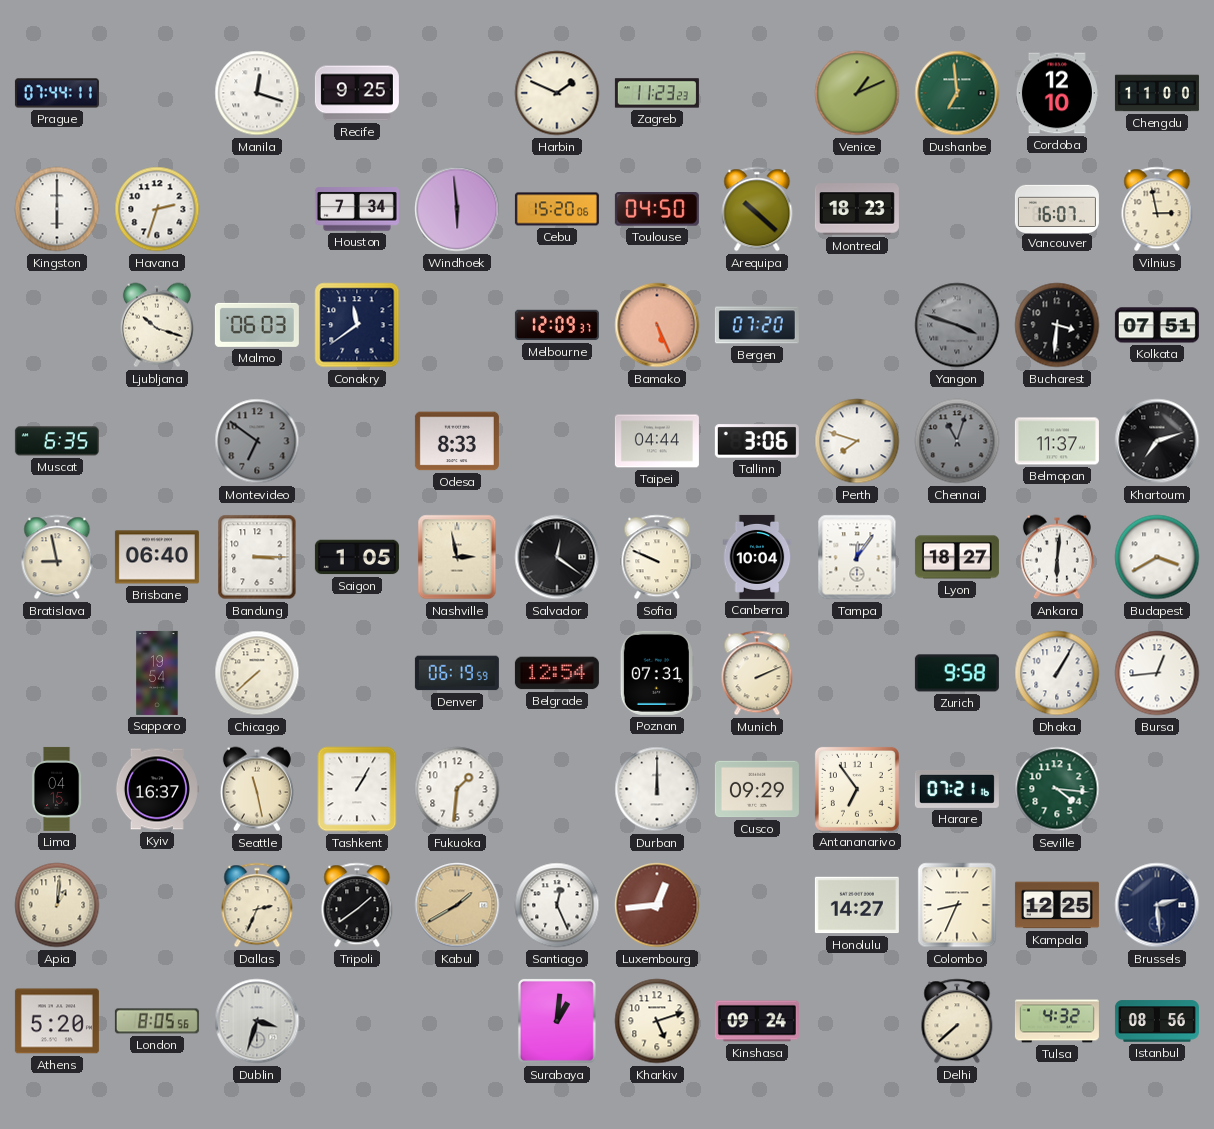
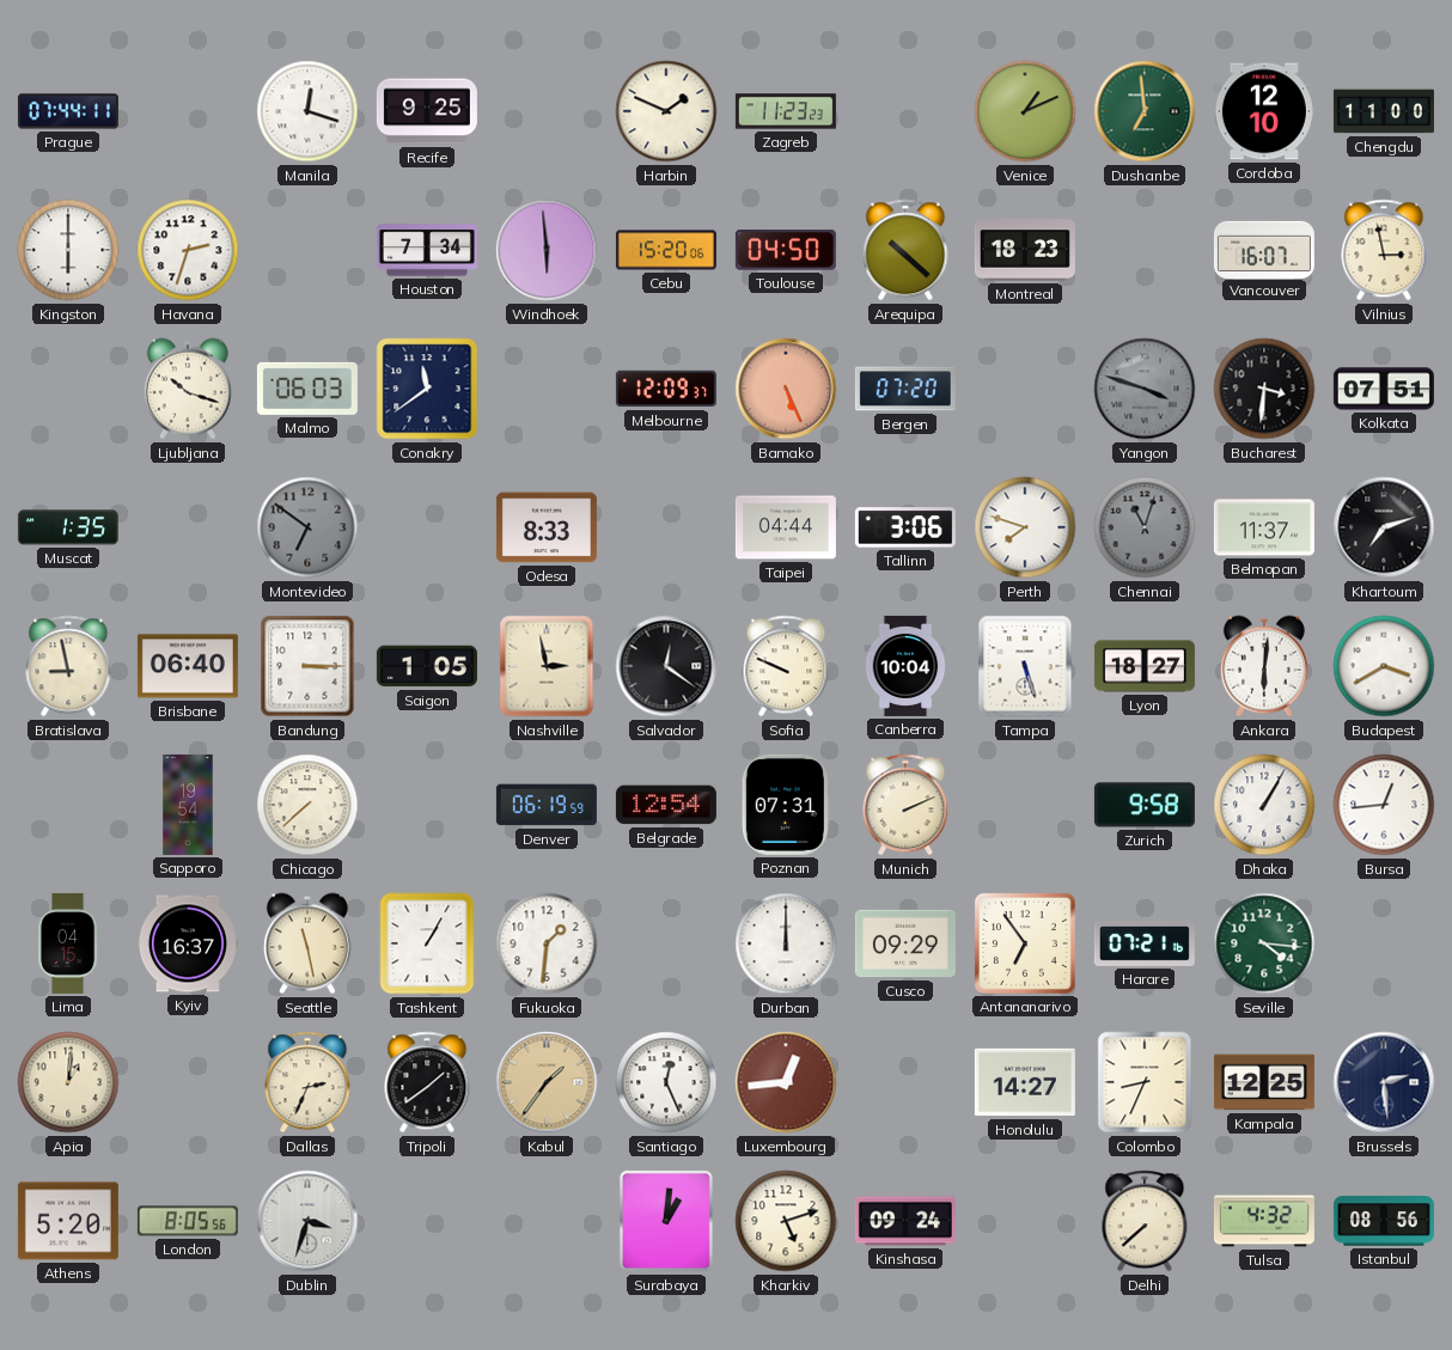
Muscat: 6:35 -> 1:35 (68, 527)
Tampa: 12:06 -> 5:27 (1025, 666)
Kabul: 1:40 -> 1:36 (547, 1082)
